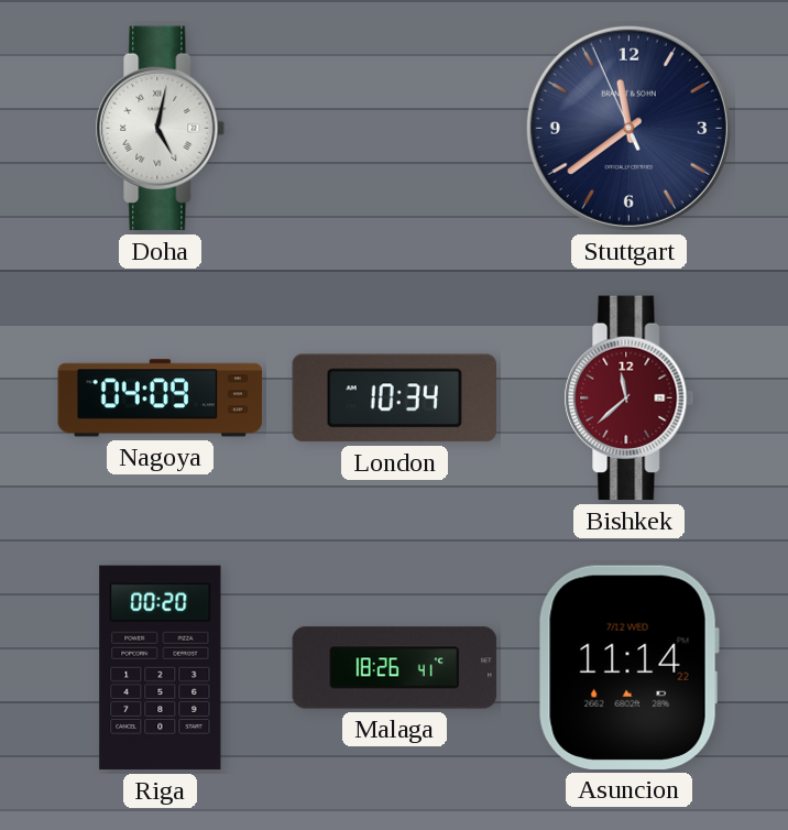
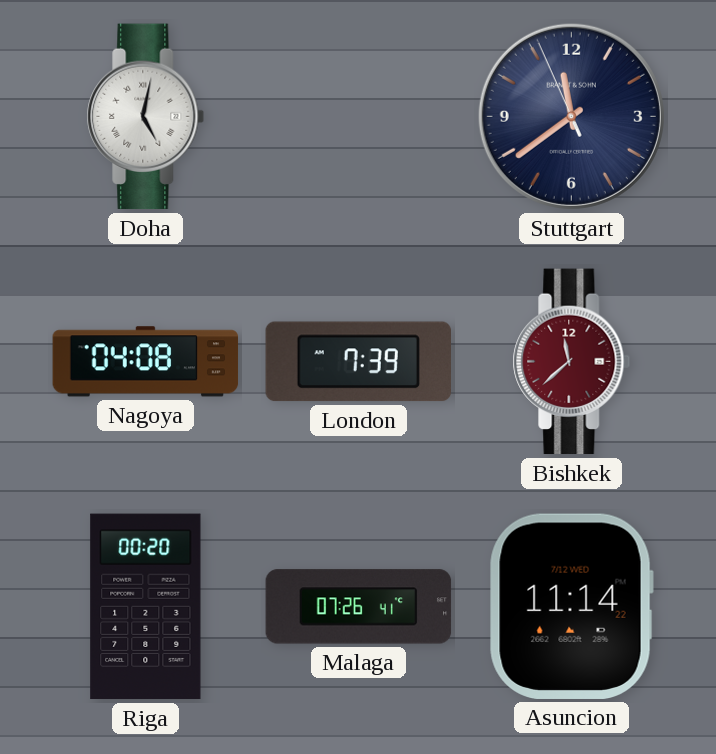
Nagoya: 04:09 -> 04:08 (146, 362)
London: 10:34 -> 7:39 (358, 362)
Malaga: 18:26 -> 07:26 (359, 607)
